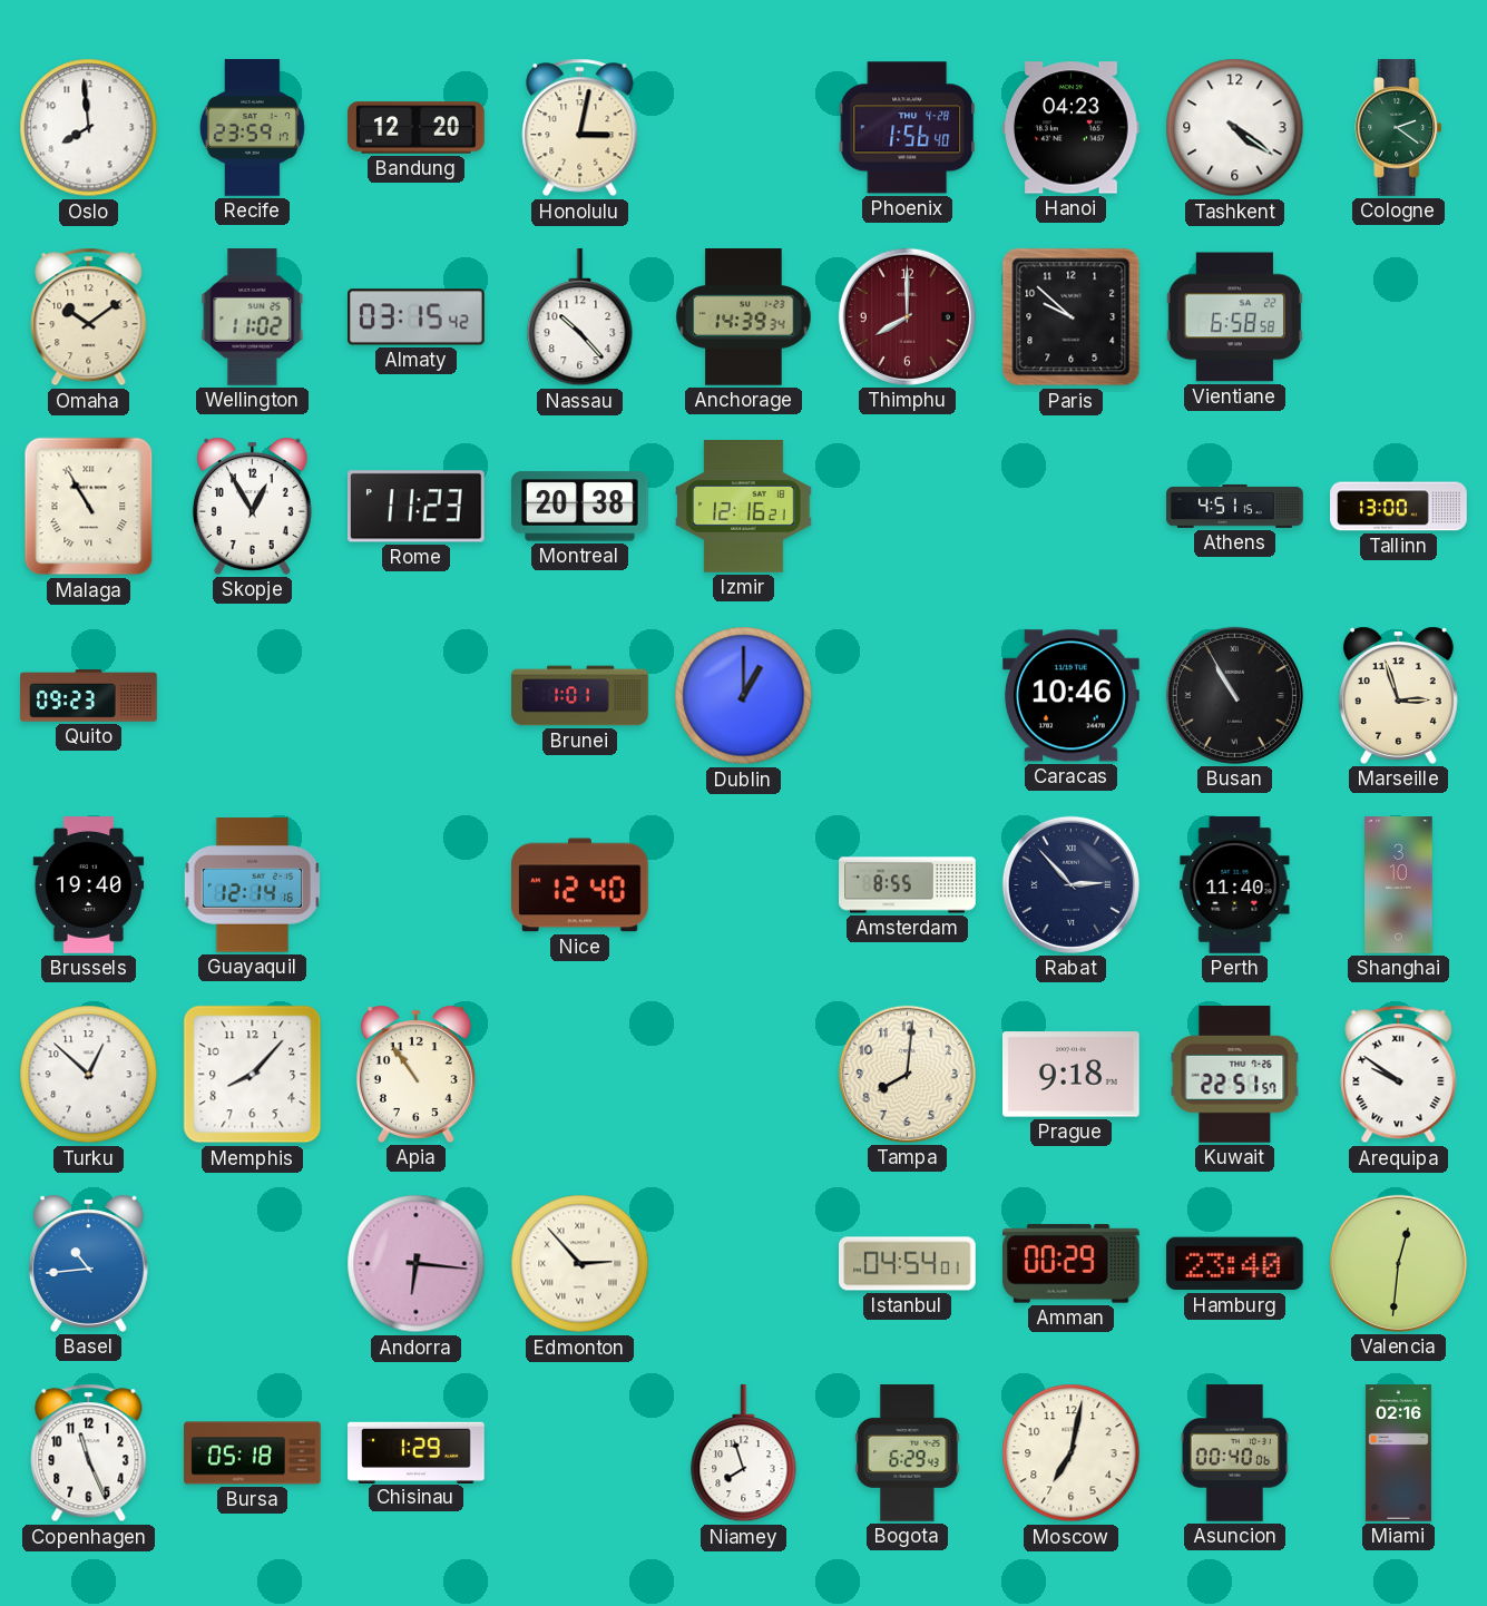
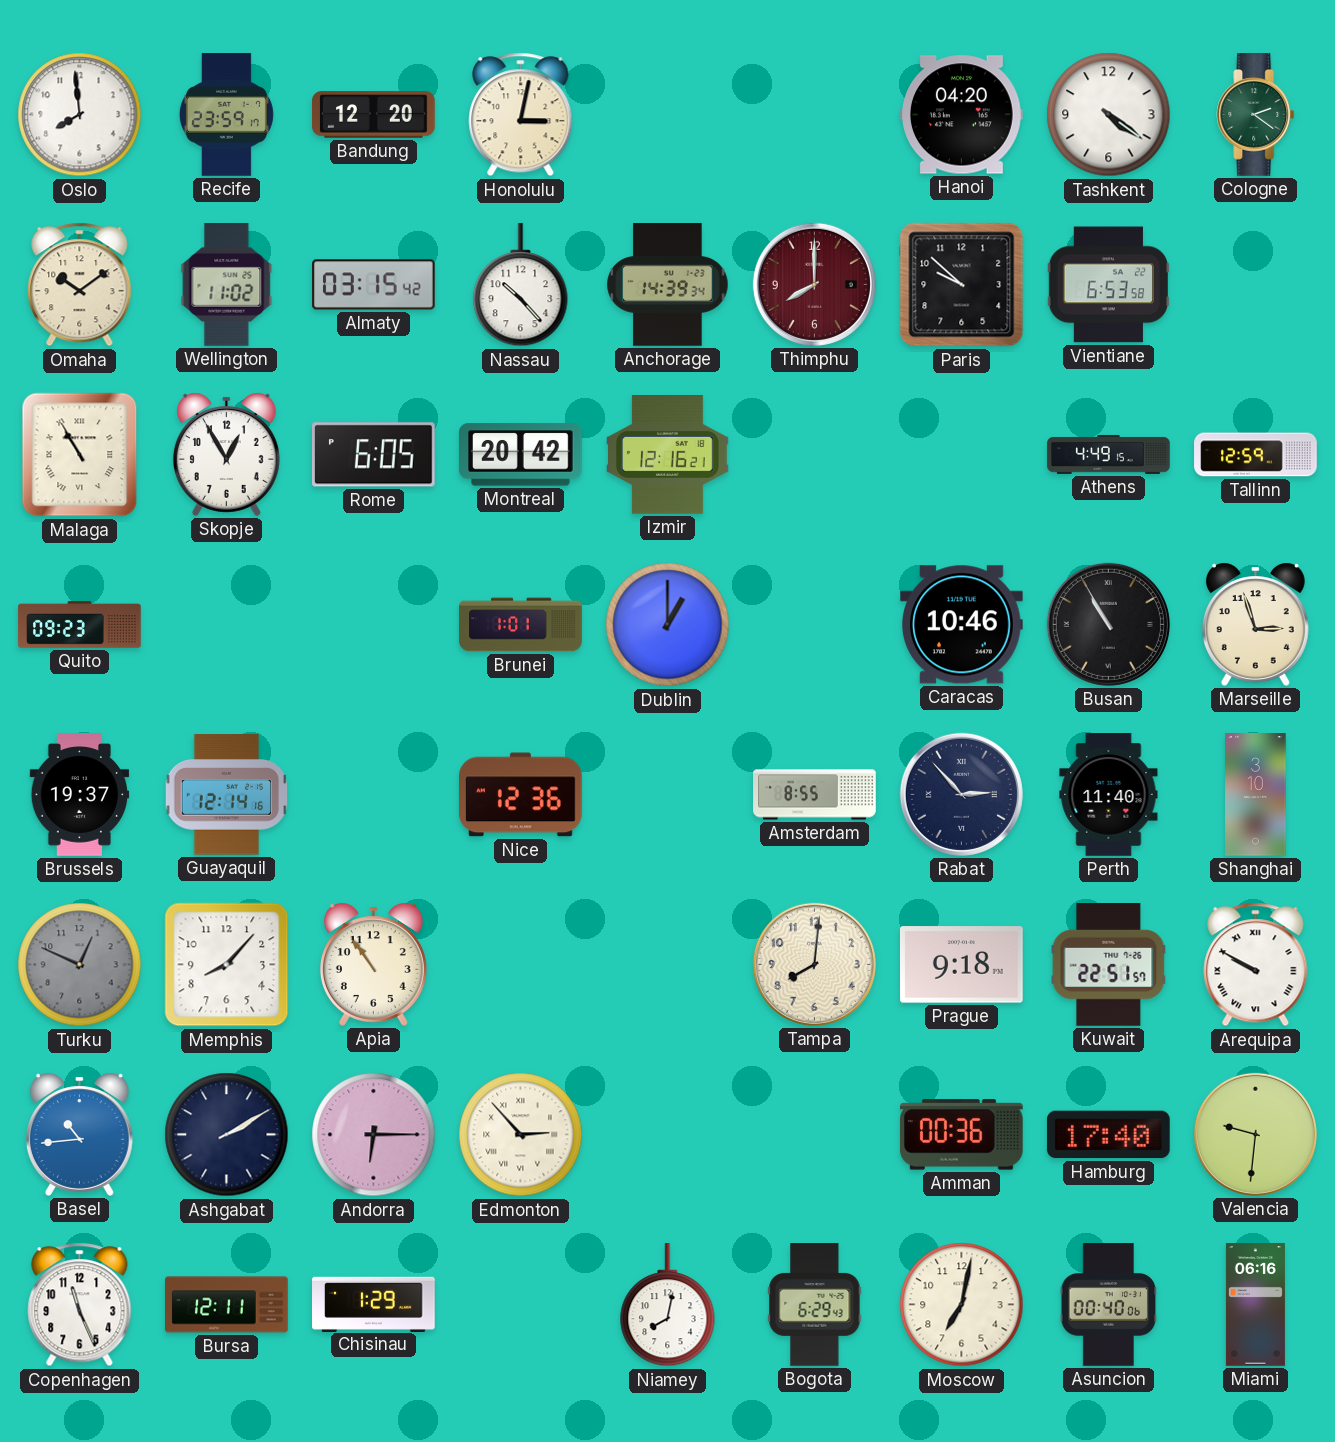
Phoenix: 1:56 -> none (907, 128)
Hanoi: 04:23 -> 04:20 (962, 115)
Vientiane: 6:58 -> 6:53 (1108, 285)
Rome: 11:23 -> 6:05 (374, 455)
Montreal: 20:38 -> 20:42 (521, 455)
Athens: 4:51 -> 4:49 (1109, 454)
Tallinn: 13:00 -> 12:59 (1256, 455)
Brussels: 19:40 -> 19:37 (80, 795)
Nice: 12:40 -> 12:36 (521, 795)
Turku: 12:52 -> 12:49 (80, 965)
Turku dial: white -> grey (80, 965)
Arequipa: 9:51 -> 9:50 (1256, 965)
Ashgabat: none -> 2:10 (227, 1135)
Andorra: 6:16 -> 6:15 (374, 1135)
Istanbul: 04:54 -> none (908, 1264)
Amman: 00:29 -> 00:36 (962, 1135)
Hamburg: 23:40 -> 17:40 (1108, 1135)
Valencia: 12:31 -> 9:31 (1255, 1134)
Bursa: 05:18 -> 12:11 (227, 1305)
Niamey: 7:57 -> 8:02 (668, 1306)
Miami: 02:16 -> 06:16 (1255, 1305)
